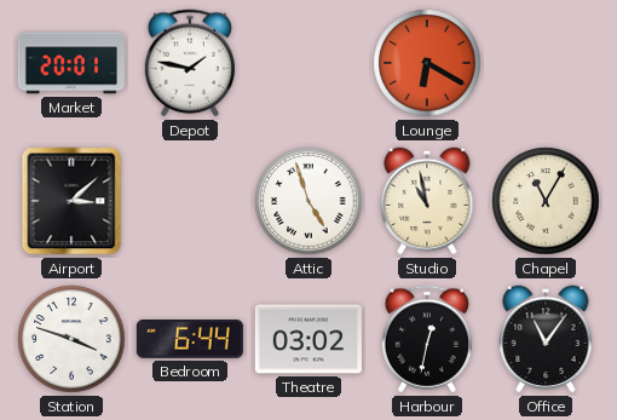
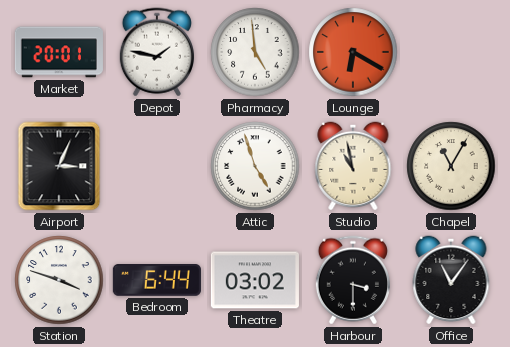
Pharmacy: none -> 4:59 (255, 52)
Airport: 3:08 -> 3:04 (59, 166)
Harbour: 12:32 -> 3:30 (353, 280)
